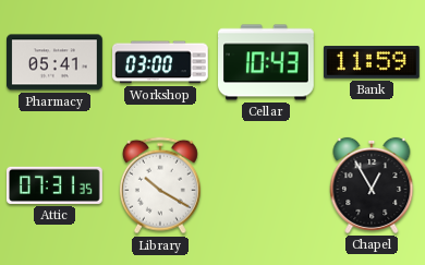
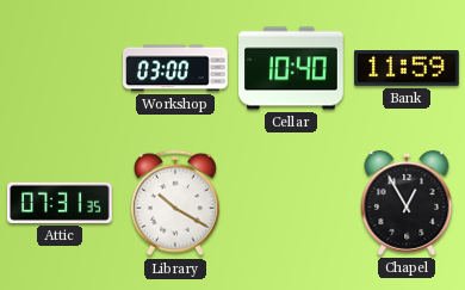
Pharmacy: 05:41 -> none (56, 62)
Cellar: 10:43 -> 10:40 (292, 68)
